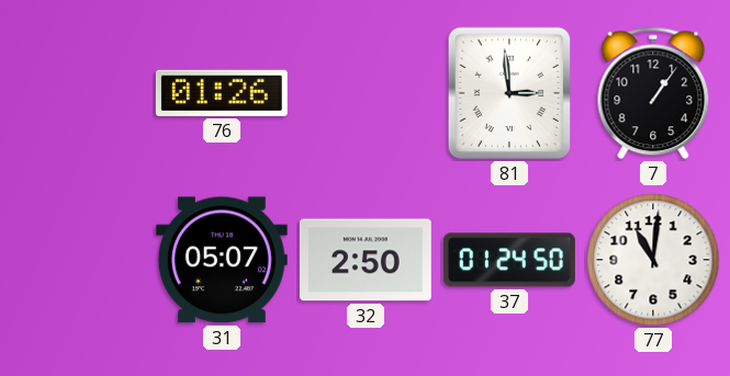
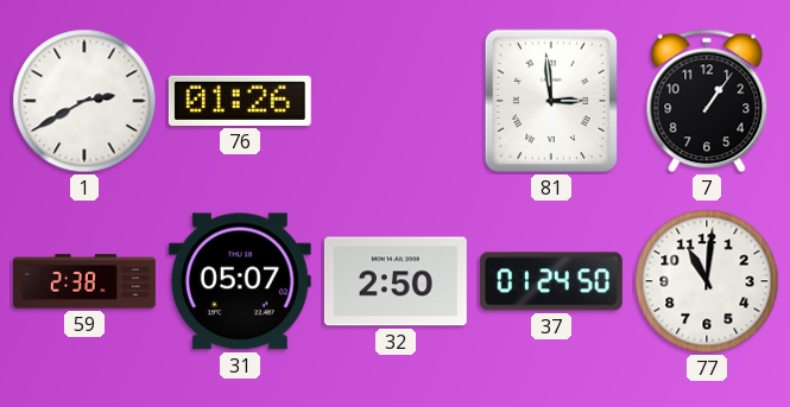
1: none -> 2:40 (84, 101)
59: none -> 2:38 (86, 281)
